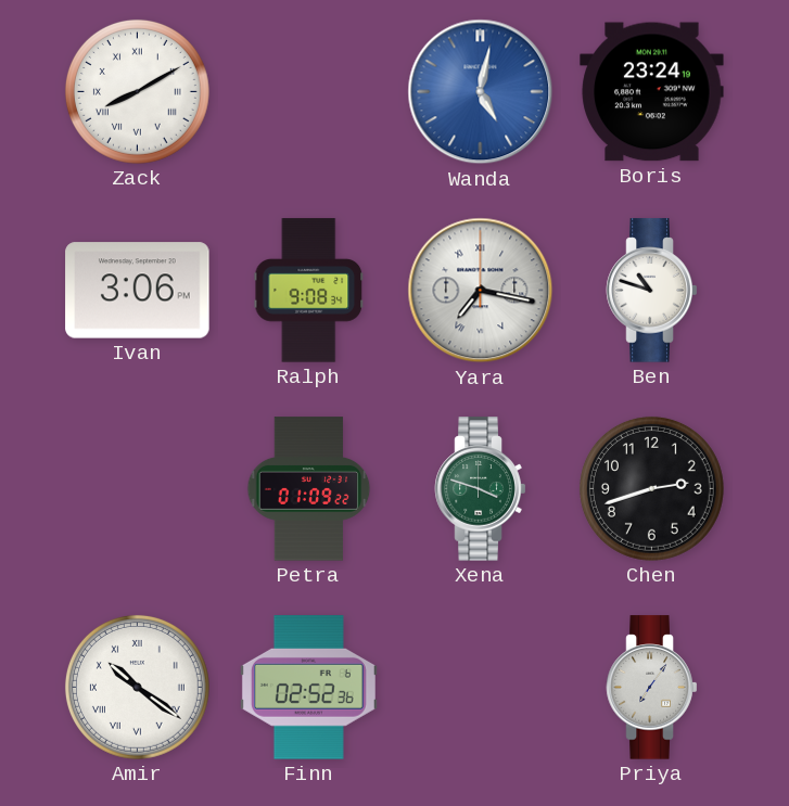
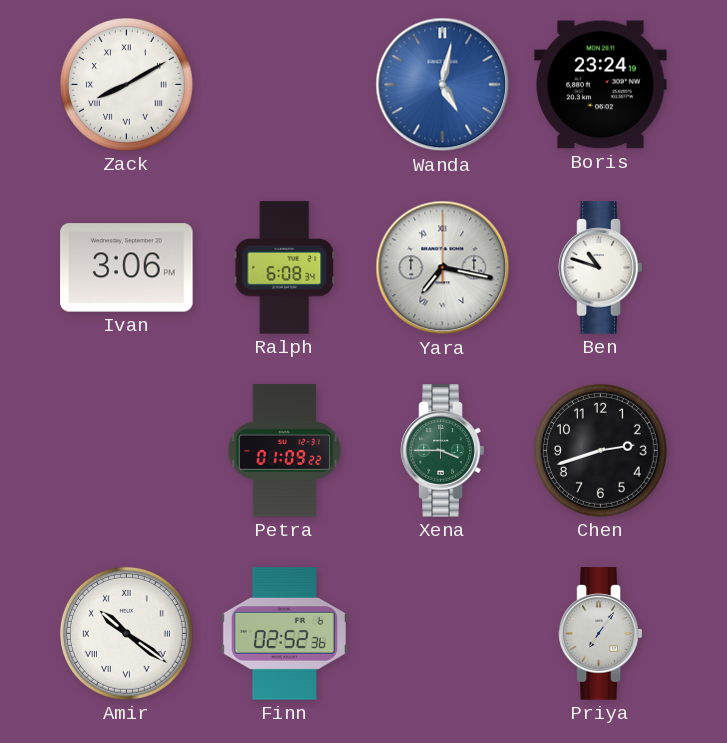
Ralph: 9:08 -> 6:08 (284, 268)
Xena: 3:48 -> 3:45 (443, 451)
